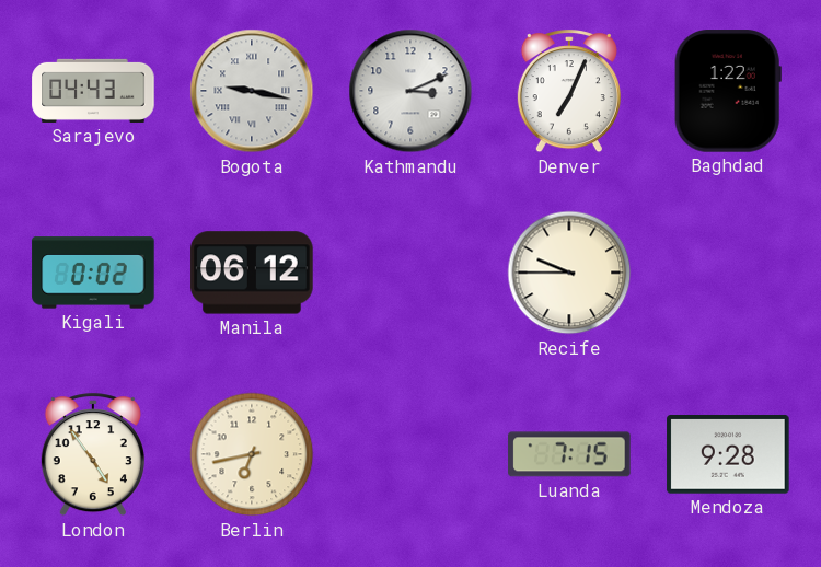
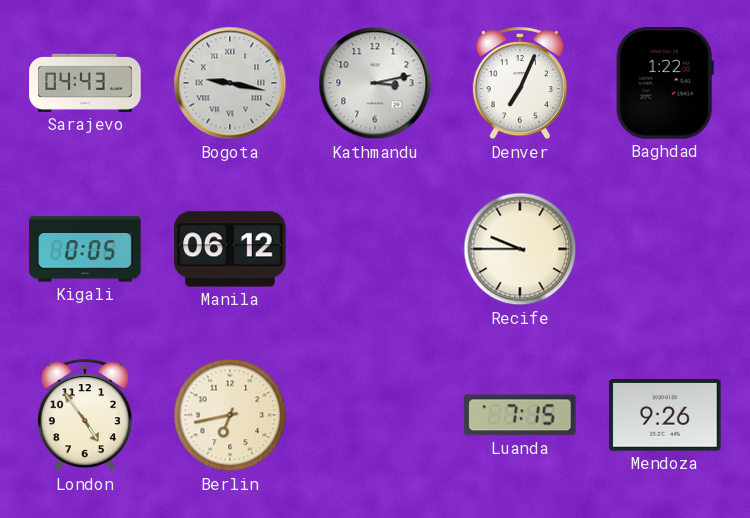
Kathmandu: 3:11 -> 3:13 (375, 83)
Kigali: 0:02 -> 0:05 (85, 249)
Mendoza: 9:28 -> 9:26 (665, 416)
